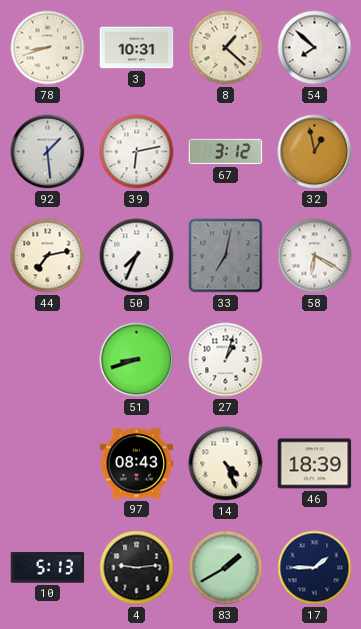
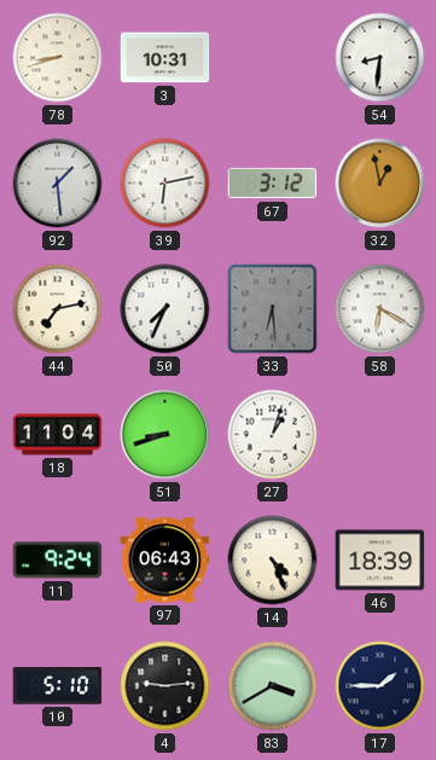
8: 1:22 -> none (226, 48)
54: 7:52 -> 8:31 (380, 58)
33: 7:02 -> 6:29 (273, 309)
18: none -> 11:04 (58, 435)
11: none -> 9:24 (58, 561)
97: 08:43 -> 06:43 (165, 561)
10: 5:13 -> 5:10 (58, 686)
83: 1:40 -> 3:40 (273, 686)
